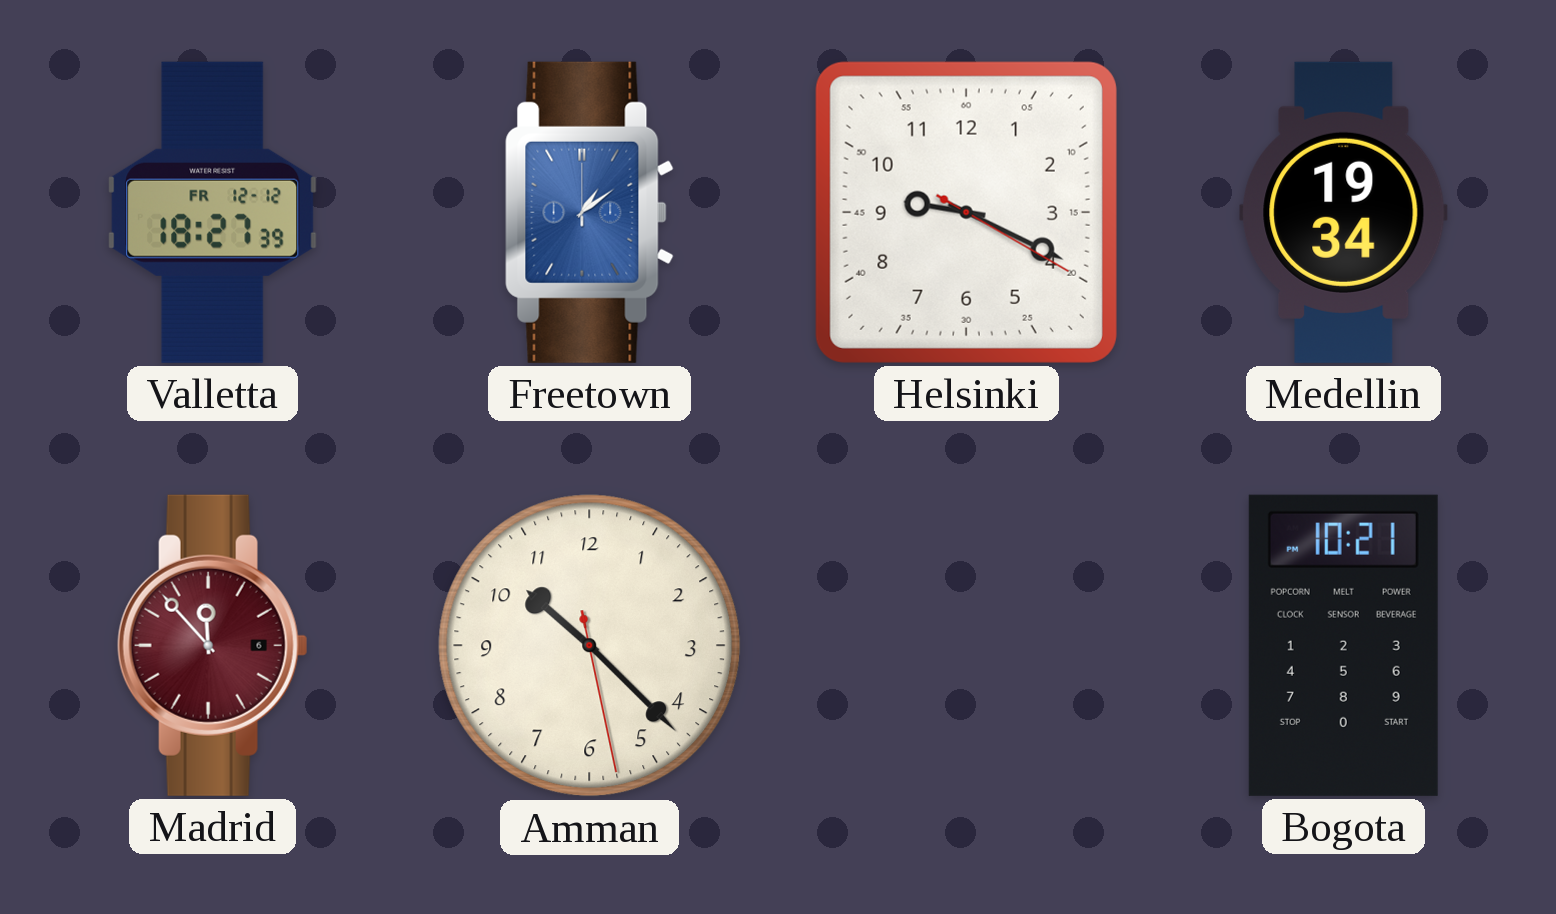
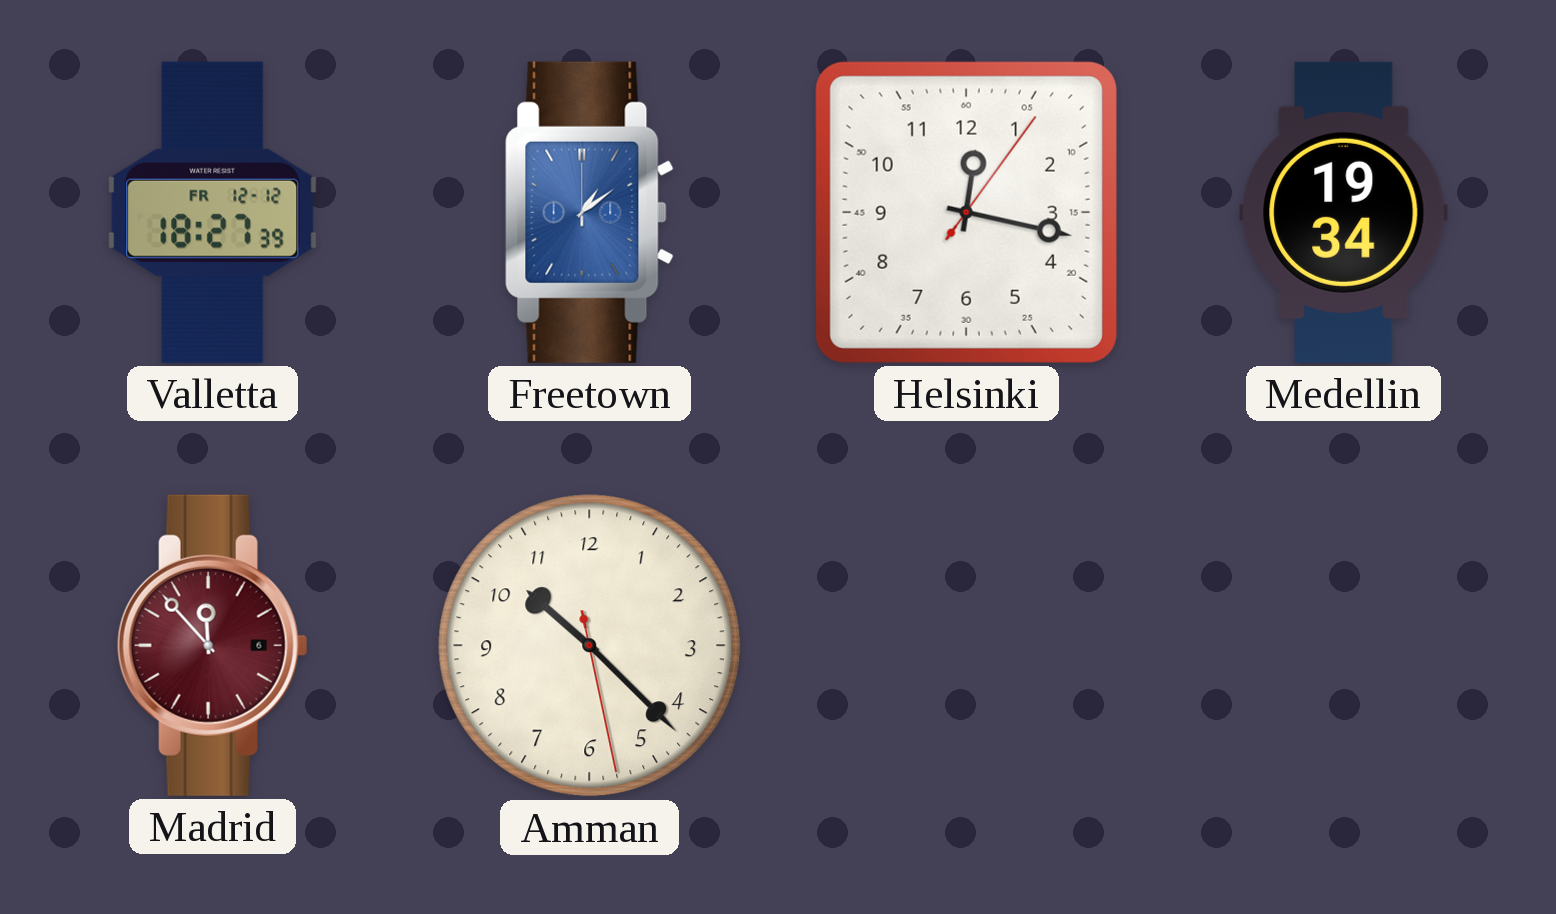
Helsinki: 9:19 -> 12:17 (966, 212)
Bogota: 10:21 -> none (1343, 645)
